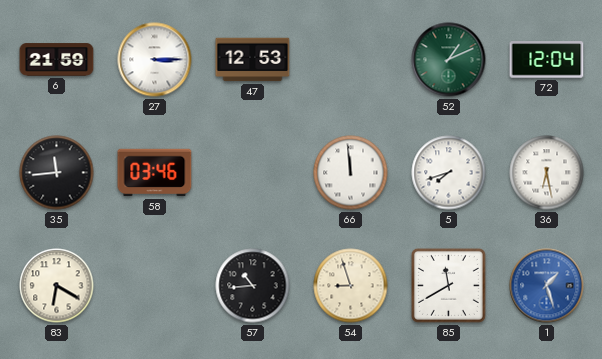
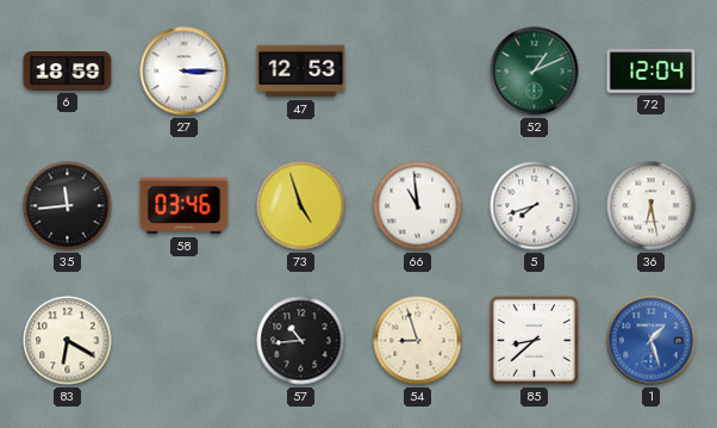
6: 21:59 -> 18:59 (68, 72)
73: none -> 4:57 (301, 206)
66: 11:59 -> 10:59 (418, 206)
85: 11:40 -> 8:38 (534, 340)
